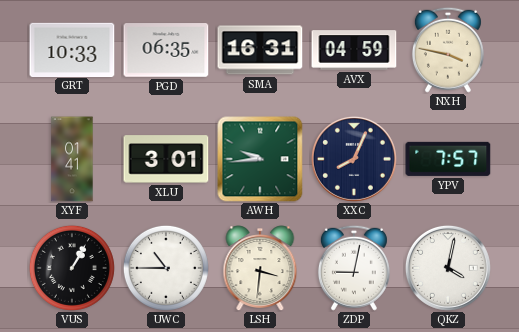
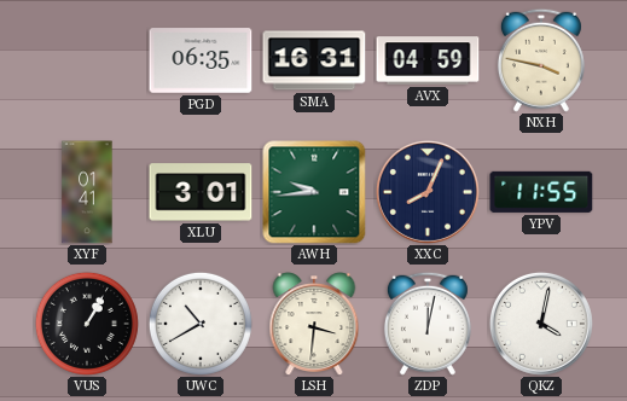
GRT: 10:33 -> none (72, 49)
YPV: 7:57 -> 11:55 (541, 192)
UWC: 10:45 -> 10:40 (201, 324)
ZDP: 9:02 -> 12:02 (428, 324)
